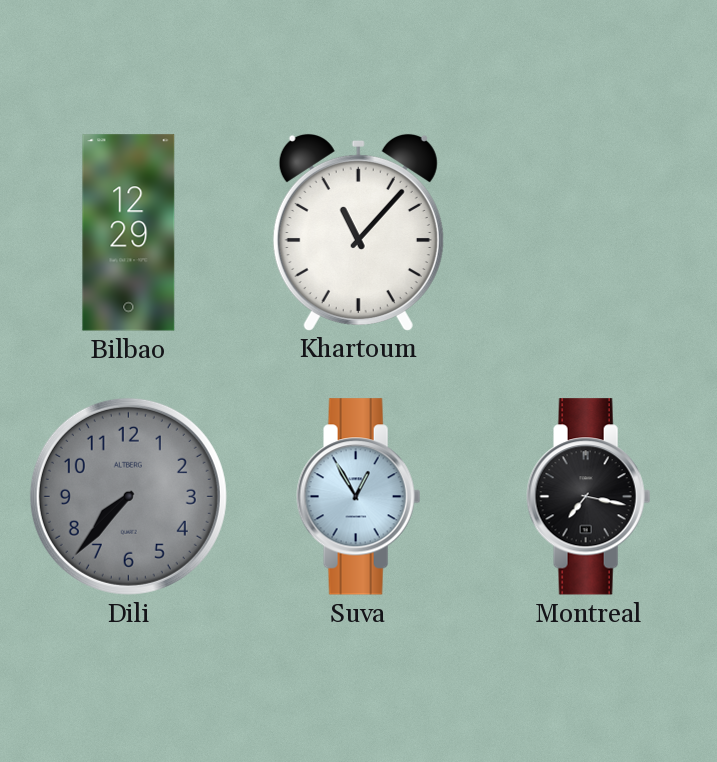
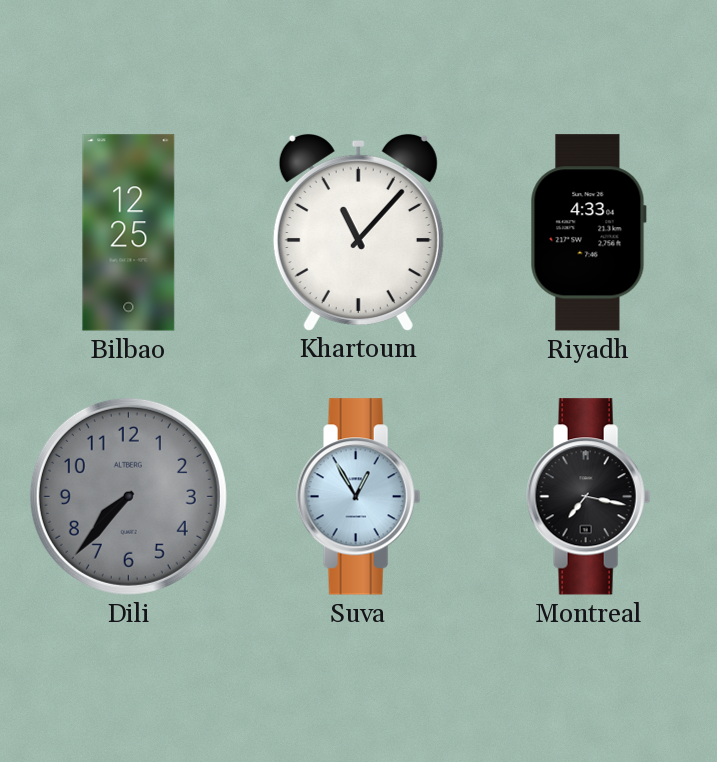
Bilbao: 12:29 -> 12:25 (129, 233)
Riyadh: none -> 4:33 (588, 233)
